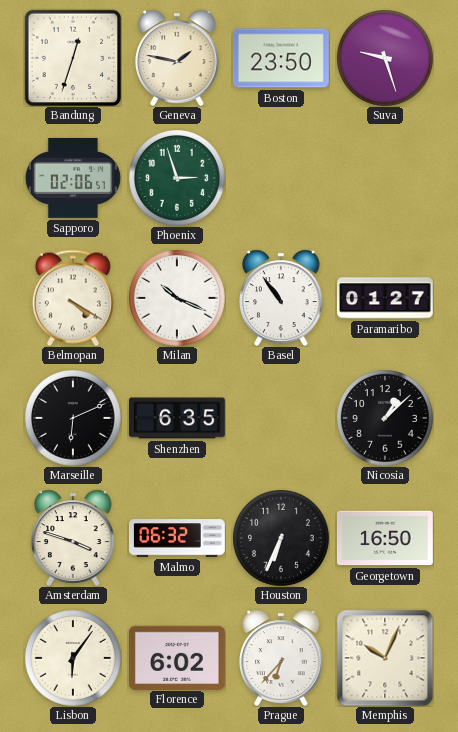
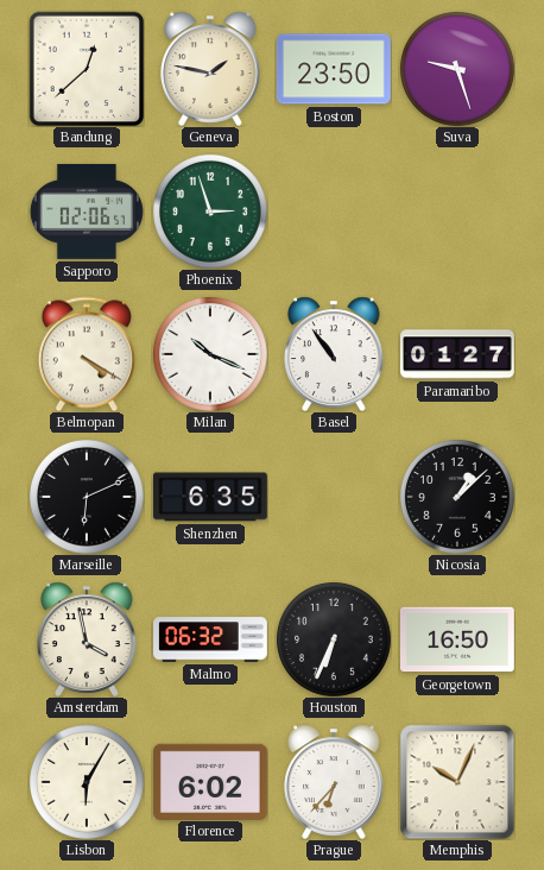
Bandung: 12:33 -> 12:38 (87, 69)
Amsterdam: 3:48 -> 3:58 (87, 639)
Lisbon: 6:06 -> 6:05 (87, 782)
